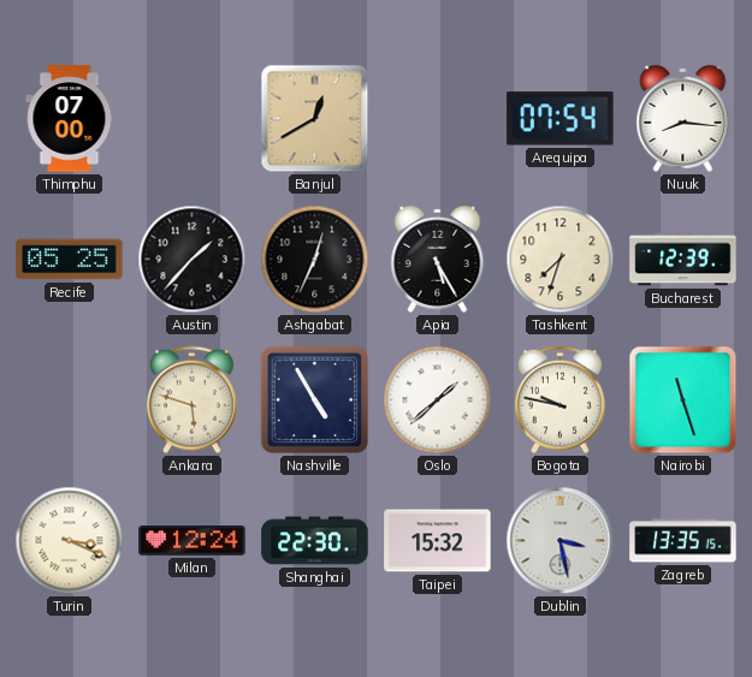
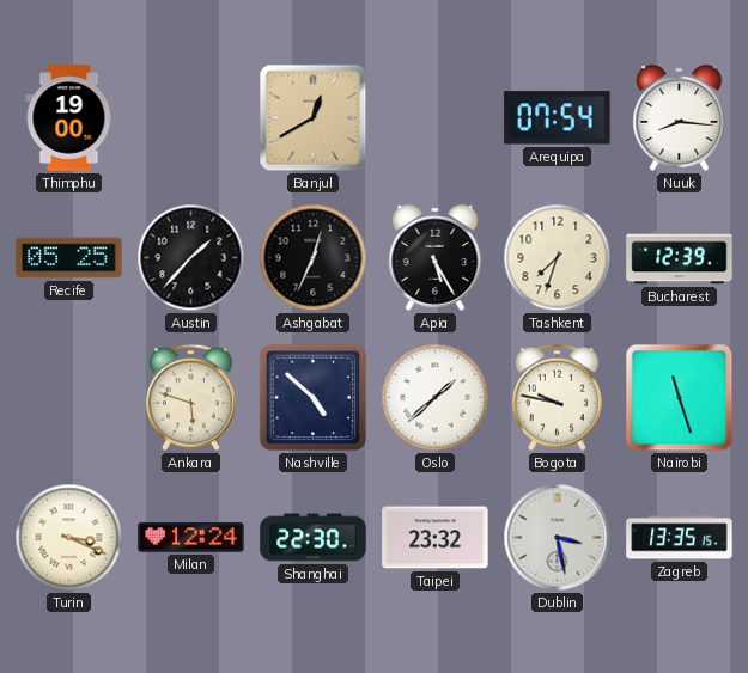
Thimphu: 07:00 -> 19:00 (69, 118)
Nashville: 4:55 -> 4:52 (314, 398)
Taipei: 15:32 -> 23:32 (436, 538)
